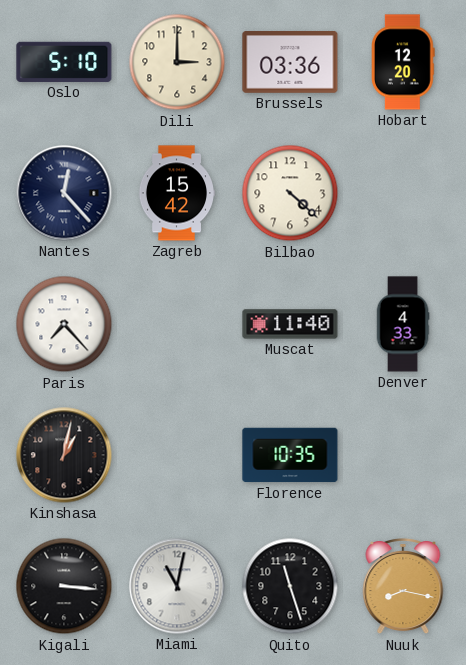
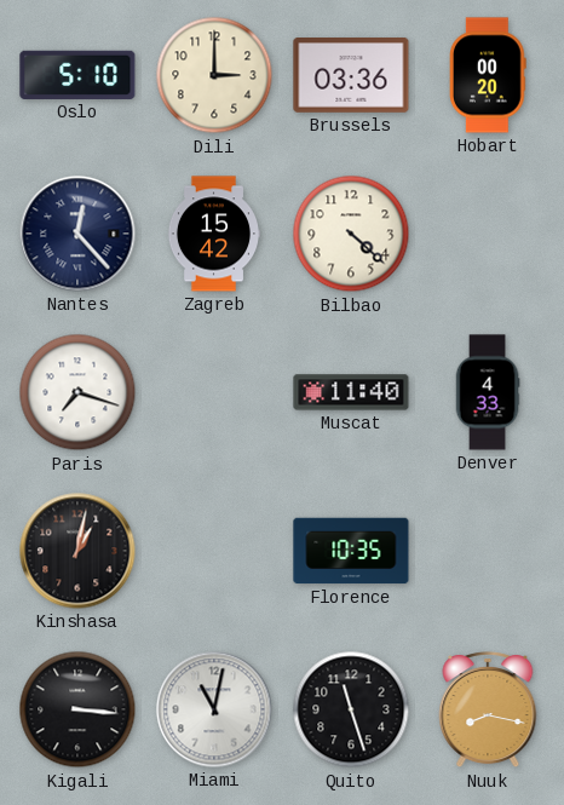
Hobart: 12:20 -> 00:20 (489, 75)
Paris: 7:23 -> 7:18 (77, 392)
